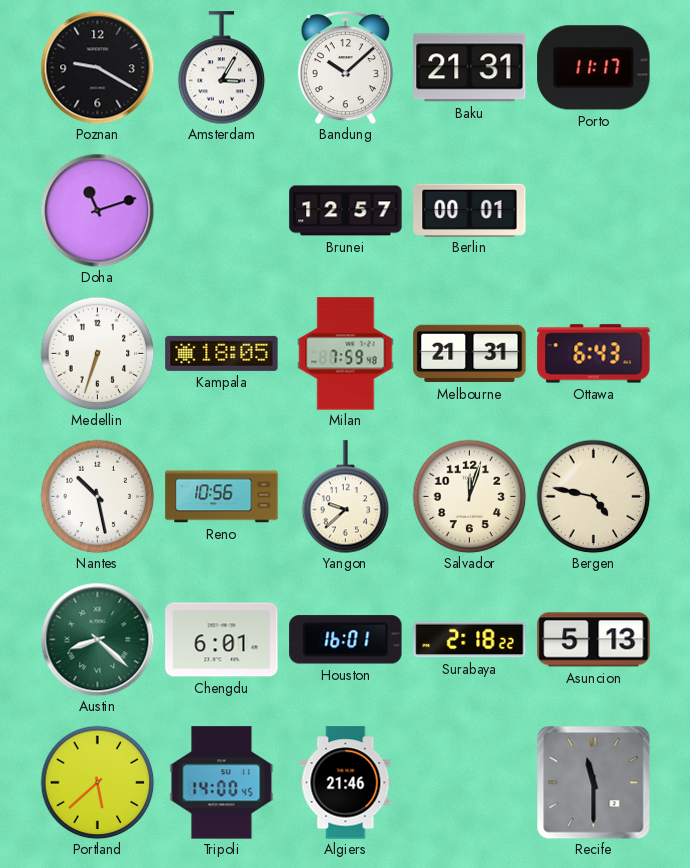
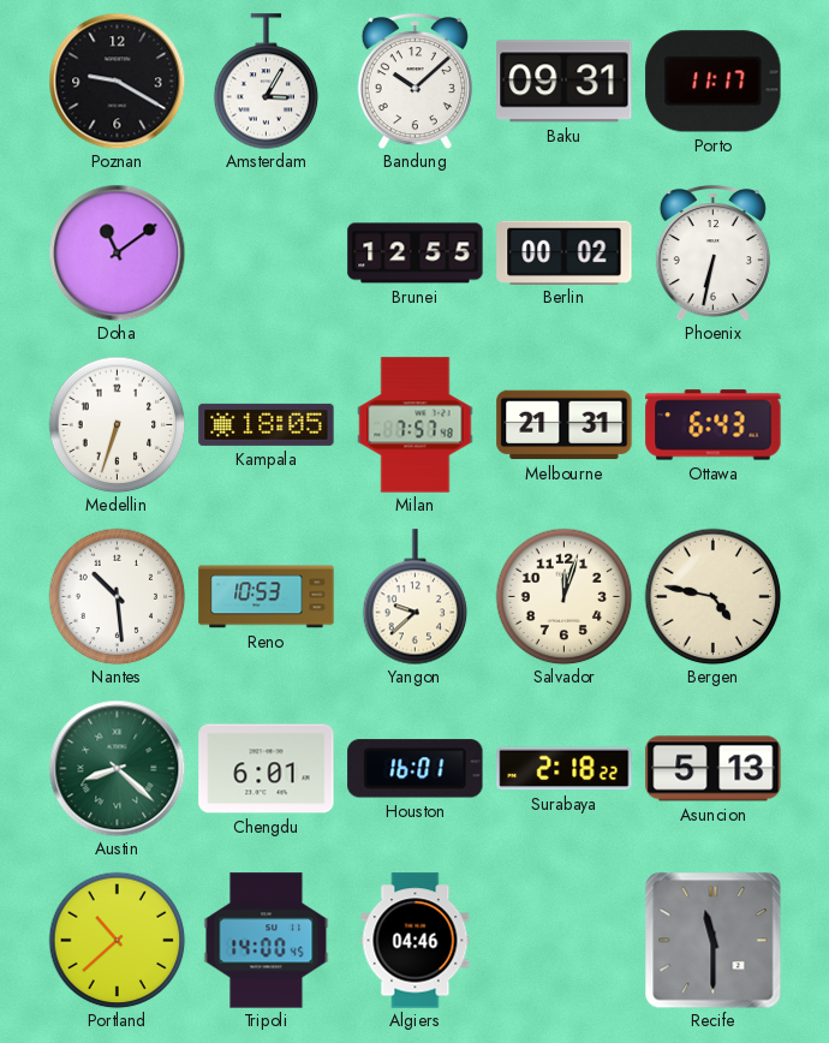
Baku: 21:31 -> 09:31 (565, 82)
Doha: 11:12 -> 11:09 (117, 252)
Brunei: 12:57 -> 12:55 (416, 254)
Berlin: 00:01 -> 00:02 (565, 252)
Phoenix: none -> 6:32 (712, 252)
Milan: 7:59 -> 7:57 (416, 425)
Nantes: 10:28 -> 10:29 (117, 596)
Reno: 10:56 -> 10:53 (267, 597)
Portland: 5:38 -> 10:38 (117, 940)
Algiers: 21:46 -> 04:46 (416, 941)
